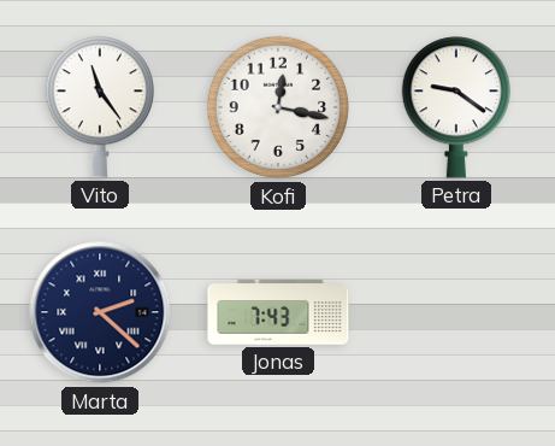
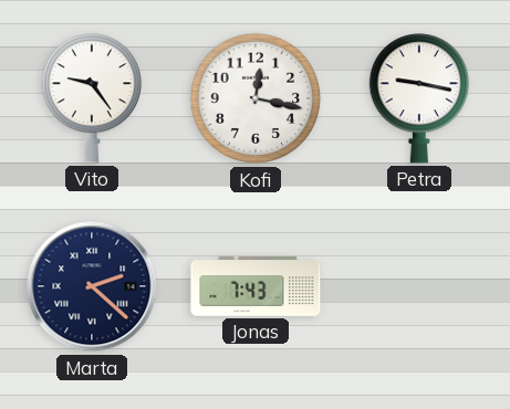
Vito: 11:24 -> 9:24 (91, 98)
Petra: 9:21 -> 9:17 (418, 98)
